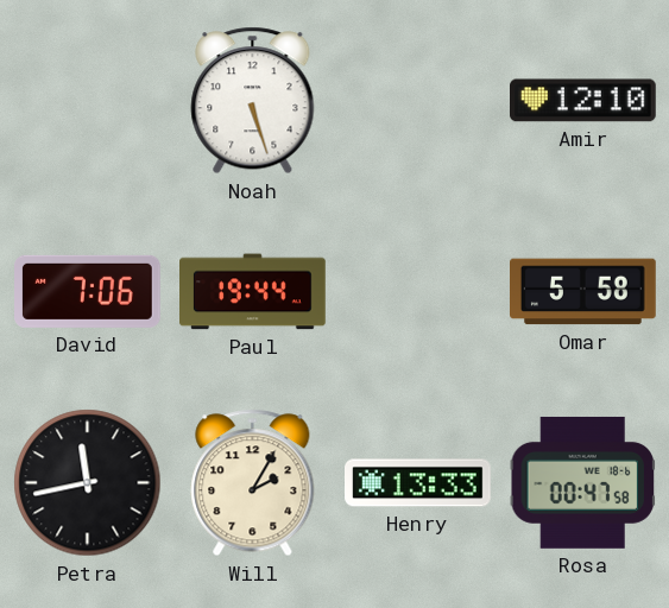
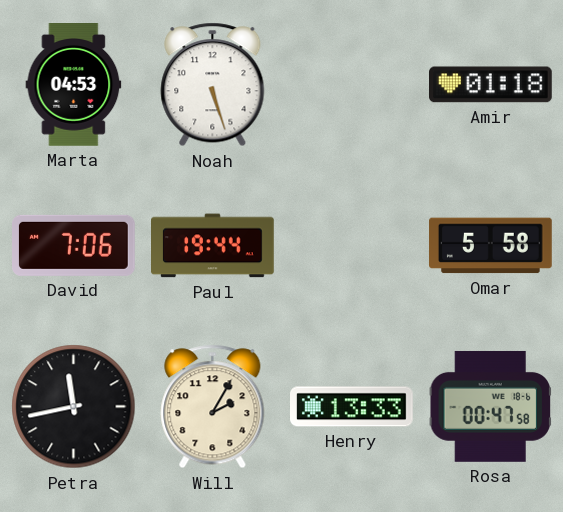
Marta: none -> 04:53 (74, 85)
Amir: 12:10 -> 01:18 (491, 85)
